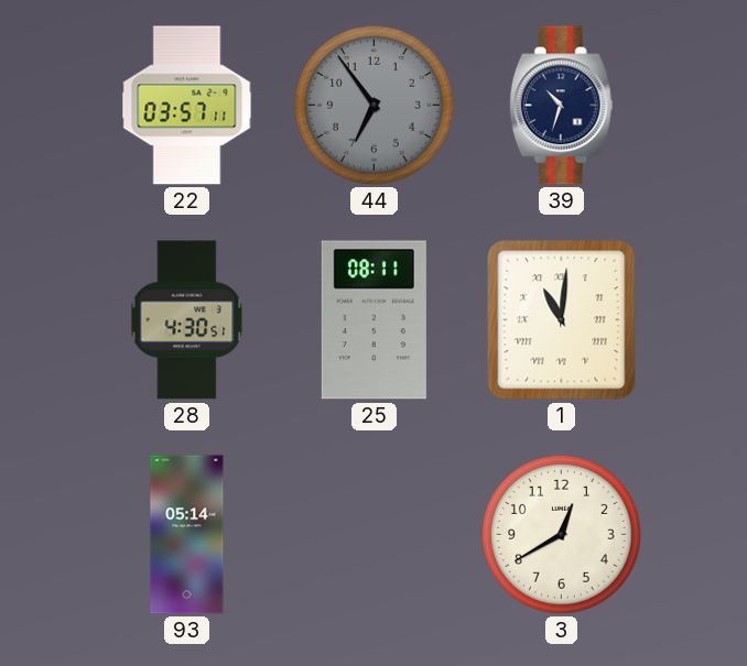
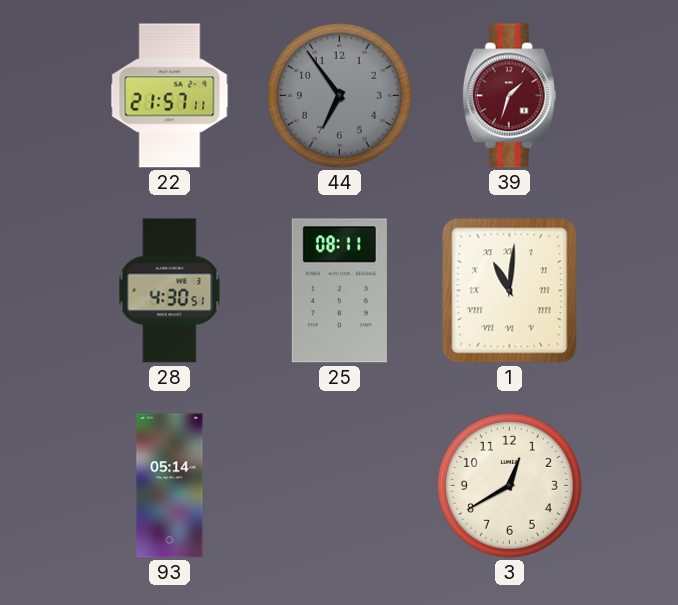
22: 03:57 -> 21:57 (170, 96)
39: 10:33 -> 1:33 (509, 96)
39 dial: navy -> burgundy (509, 96)
